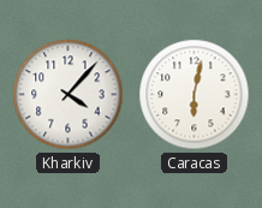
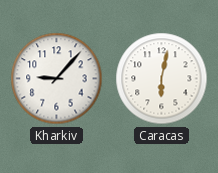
Kharkiv: 4:07 -> 9:07 (57, 79)
